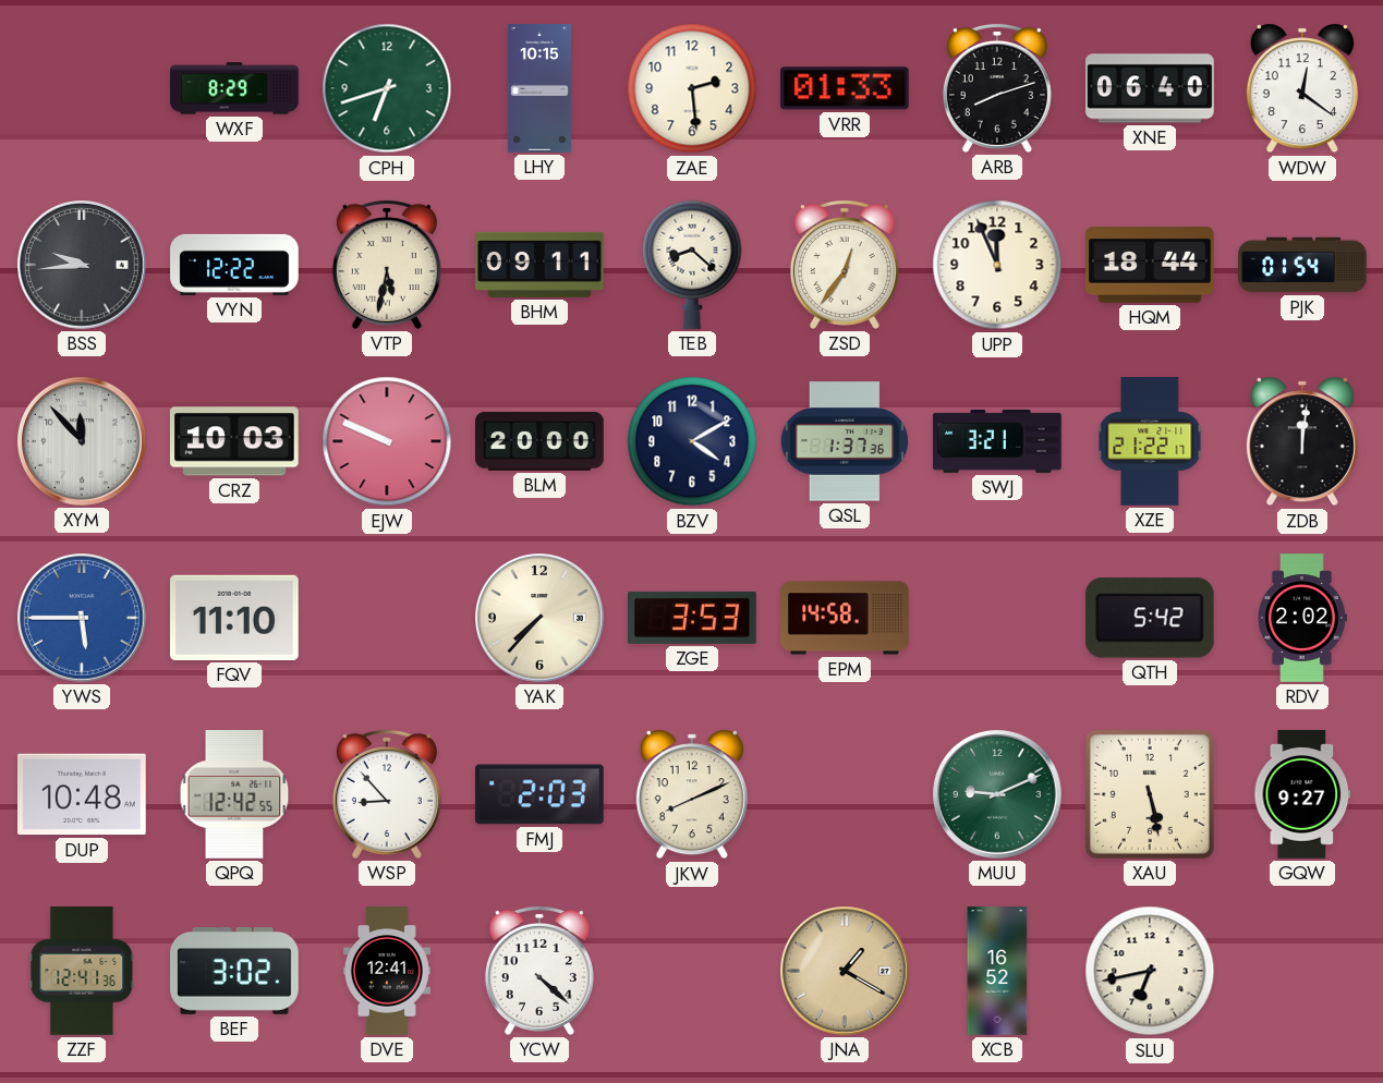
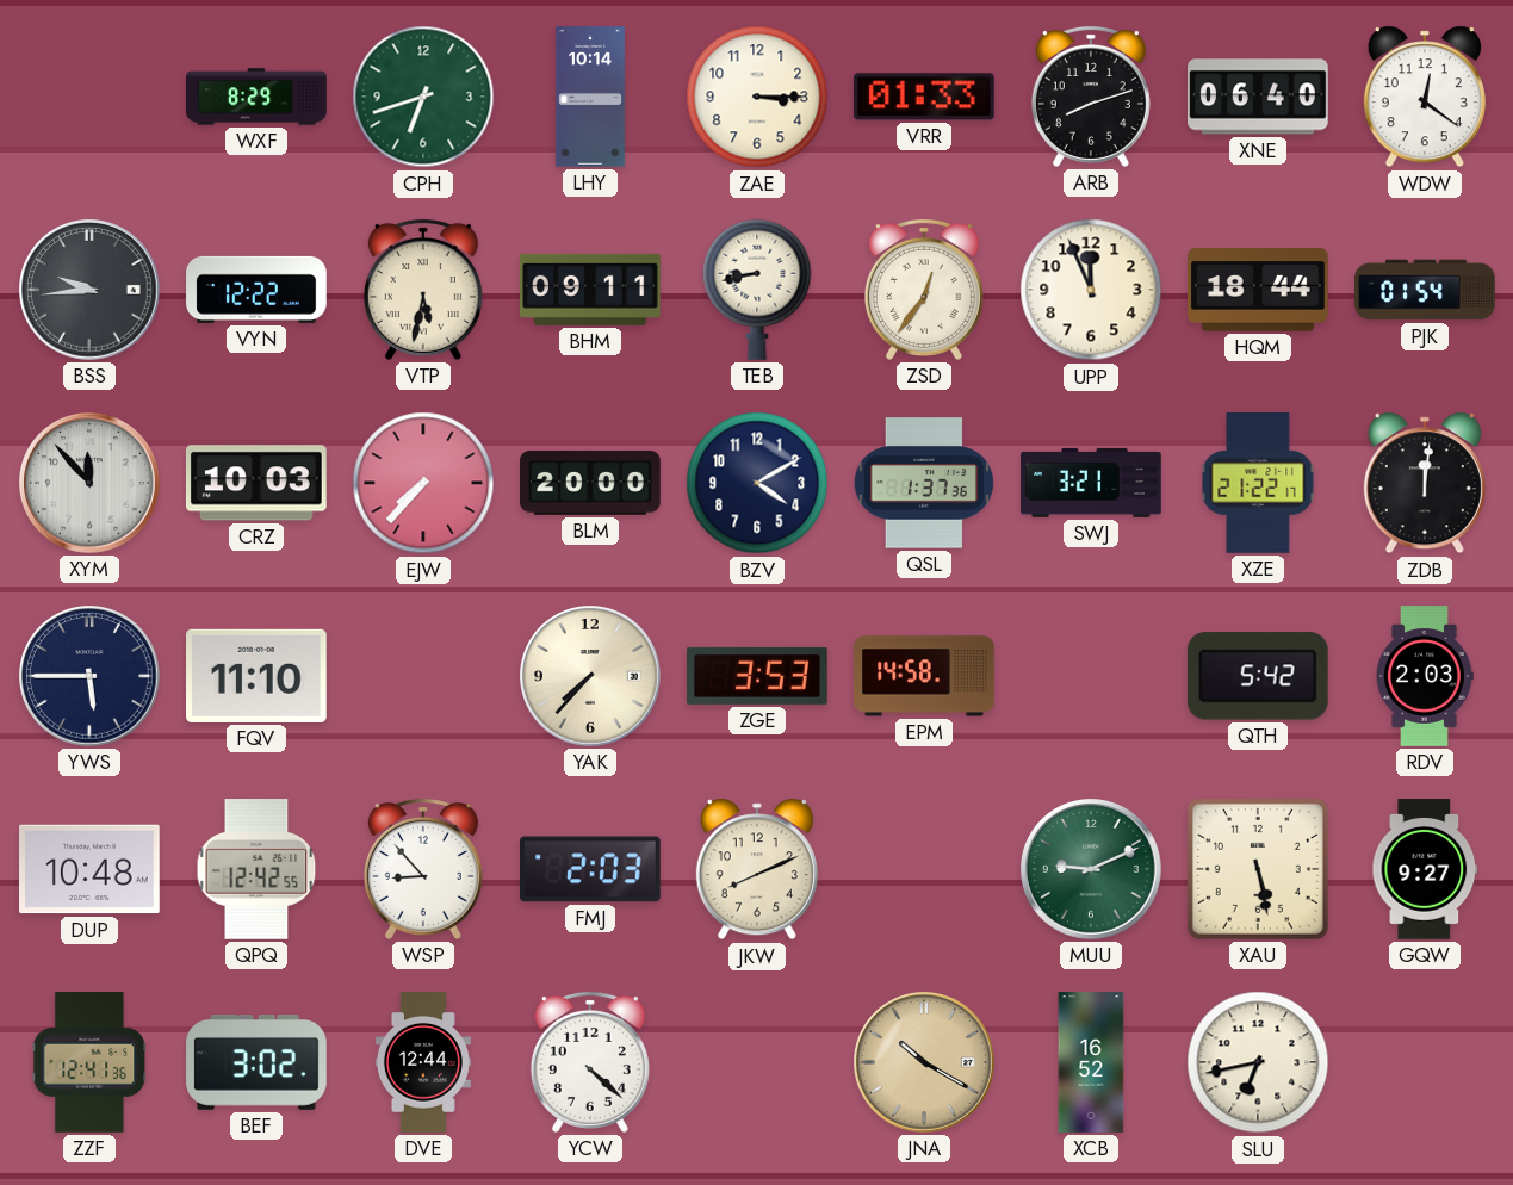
LHY: 10:15 -> 10:14 (590, 97)
ZAE: 2:29 -> 3:15 (757, 97)
TEB: 8:22 -> 8:43 (757, 290)
EJW: 9:49 -> 7:37 (423, 483)
YWS dial: blue -> navy (91, 677)
RDV: 2:02 -> 2:03 (1425, 676)
DVE: 12:41 -> 12:44 (423, 1062)
JNA: 1:20 -> 10:20 (925, 1063)
